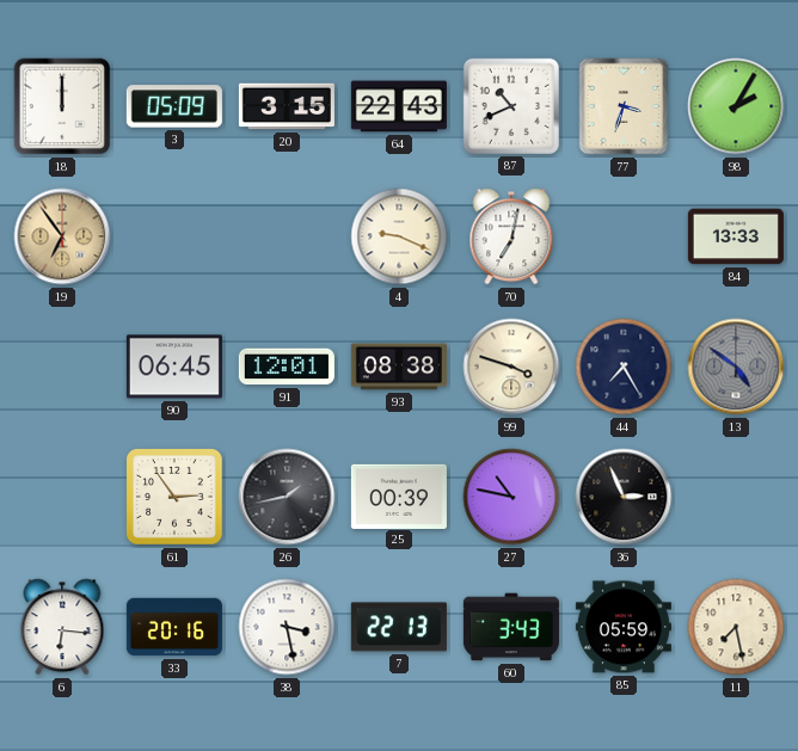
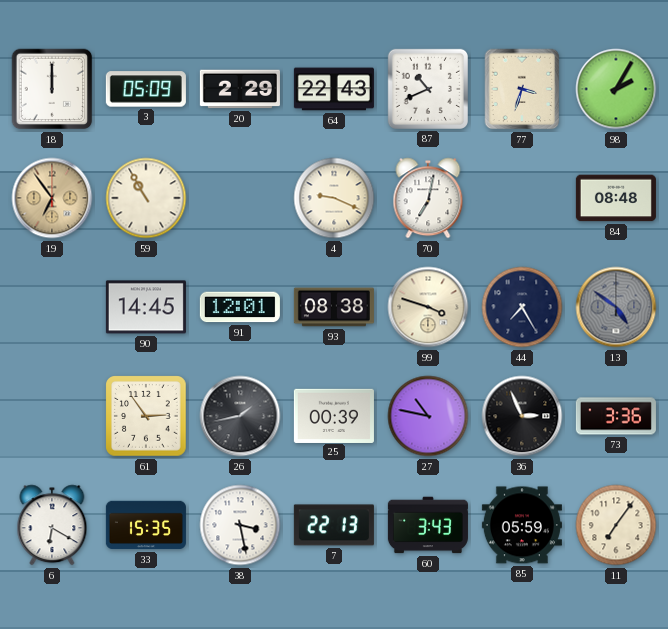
20: 3:15 -> 2:29 (240, 89)
59: none -> 10:55 (146, 198)
84: 13:33 -> 08:48 (616, 198)
90: 06:45 -> 14:45 (146, 307)
73: none -> 3:36 (616, 416)
6: 6:16 -> 6:20 (52, 525)
33: 20:16 -> 15:35 (146, 525)
11: 7:28 -> 7:06 (616, 525)
